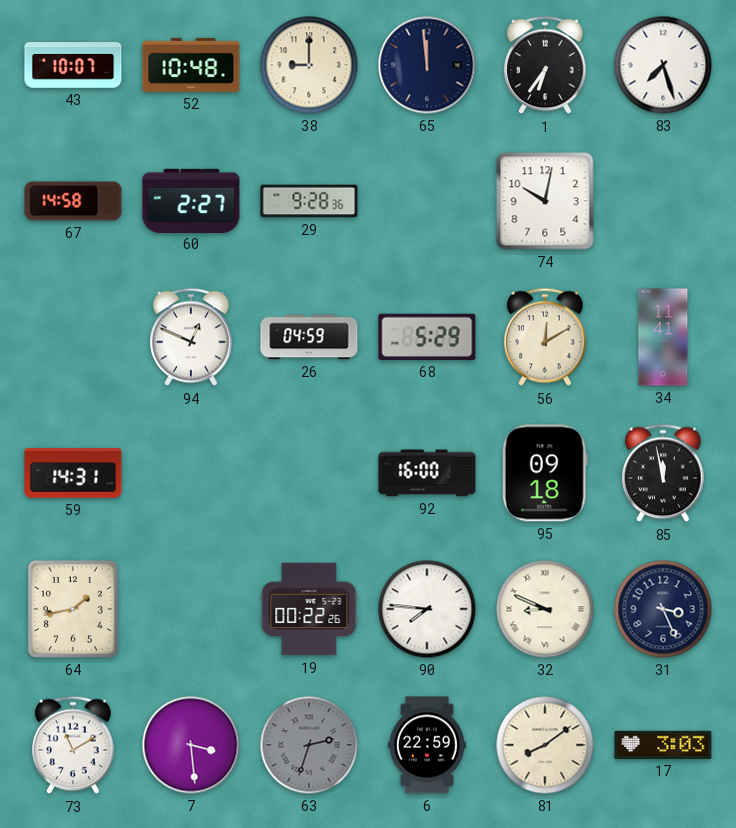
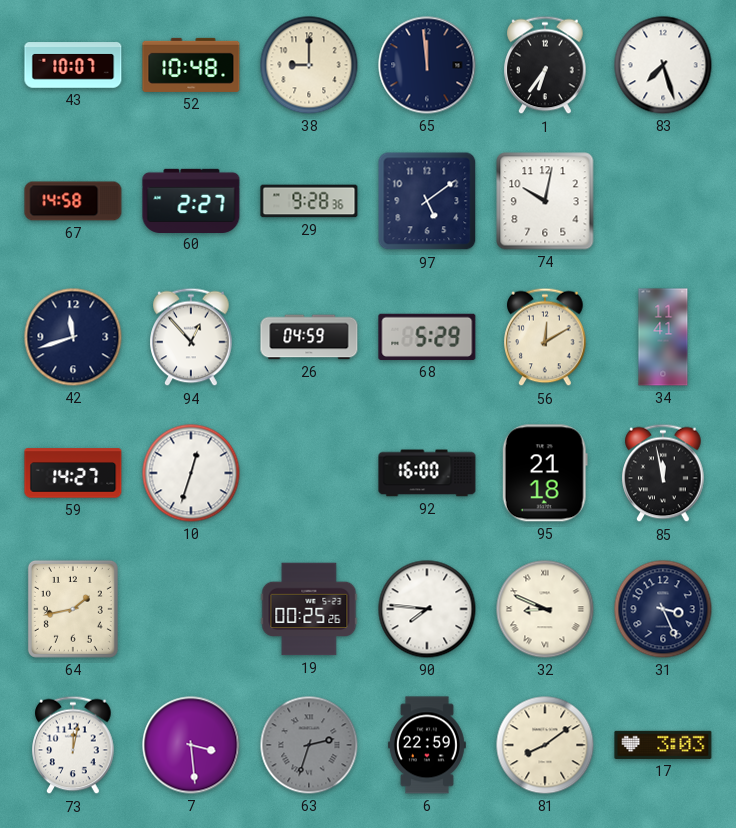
97: none -> 5:09 (427, 201)
42: none -> 11:42 (73, 337)
94: 12:49 -> 12:53 (191, 337)
59: 14:31 -> 14:27 (73, 473)
10: none -> 12:33 (191, 473)
95: 09:18 -> 21:18 (545, 473)
19: 00:22 -> 00:25 (309, 609)
73: 11:10 -> 12:02 (73, 745)
